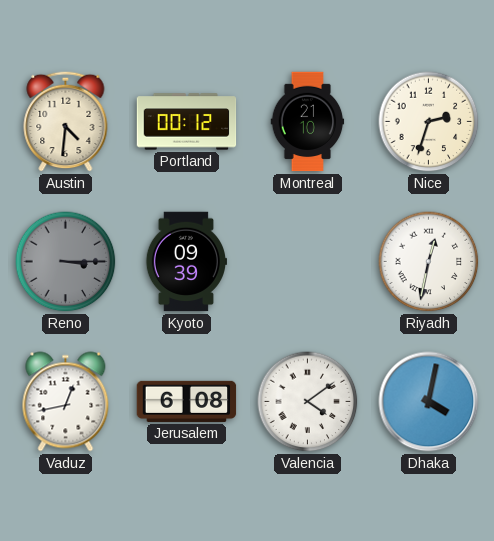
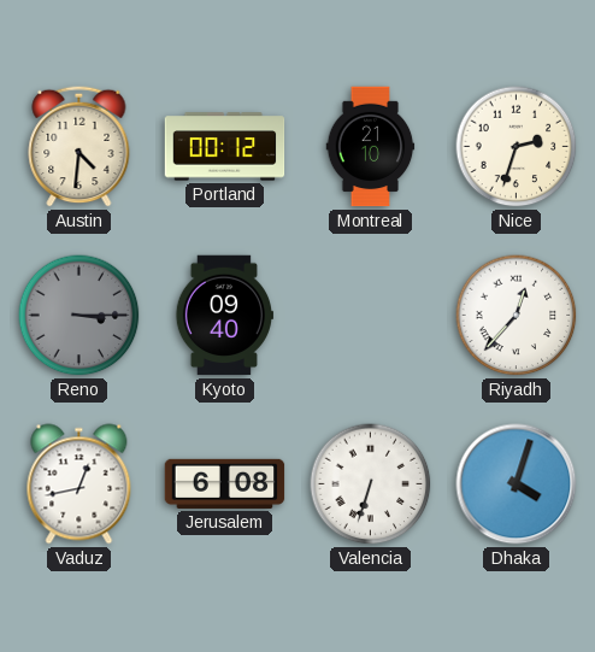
Kyoto: 09:39 -> 09:40 (223, 316)
Riyadh: 12:32 -> 12:37 (517, 316)
Valencia: 4:09 -> 6:33 (371, 484)
Dhaka: 4:02 -> 4:03 (517, 484)
